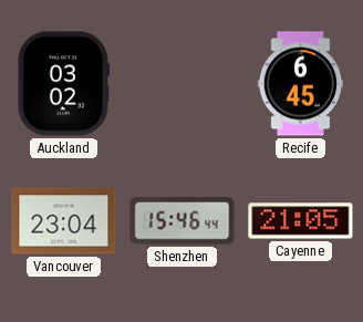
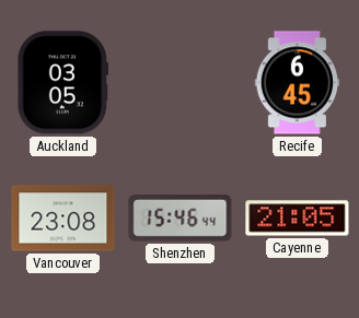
Auckland: 03:02 -> 03:05 (63, 83)
Vancouver: 23:04 -> 23:08 (63, 219)
